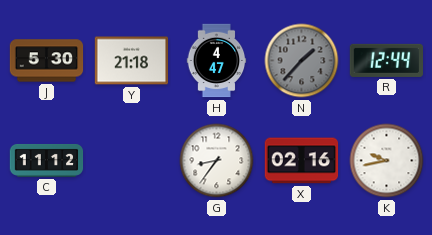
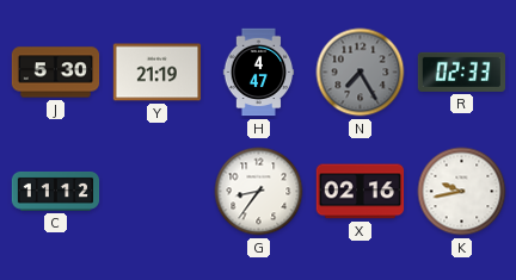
Y: 21:18 -> 21:19 (158, 73)
N: 1:37 -> 7:25 (361, 73)
R: 12:44 -> 02:33 (462, 71)
